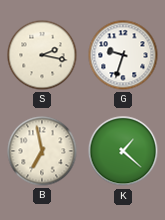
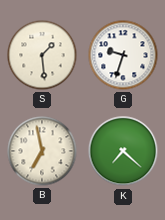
S: 2:17 -> 1:29 (42, 55)
K: 1:22 -> 7:22 (123, 151)
